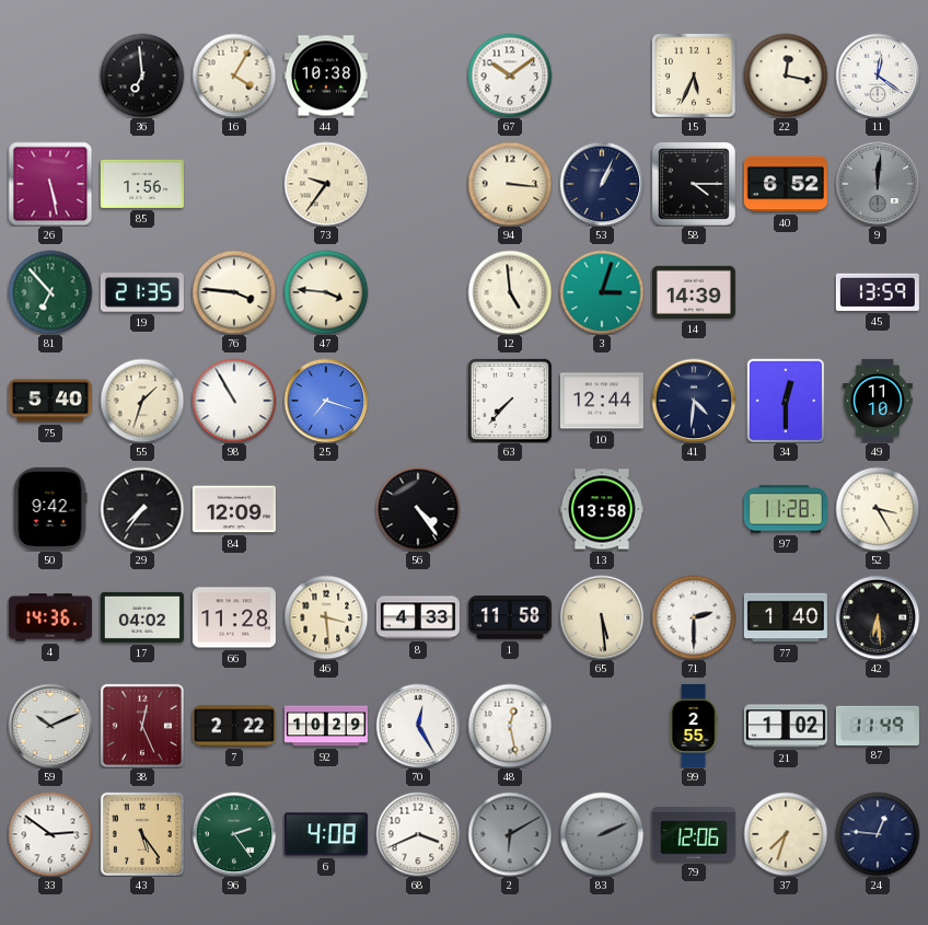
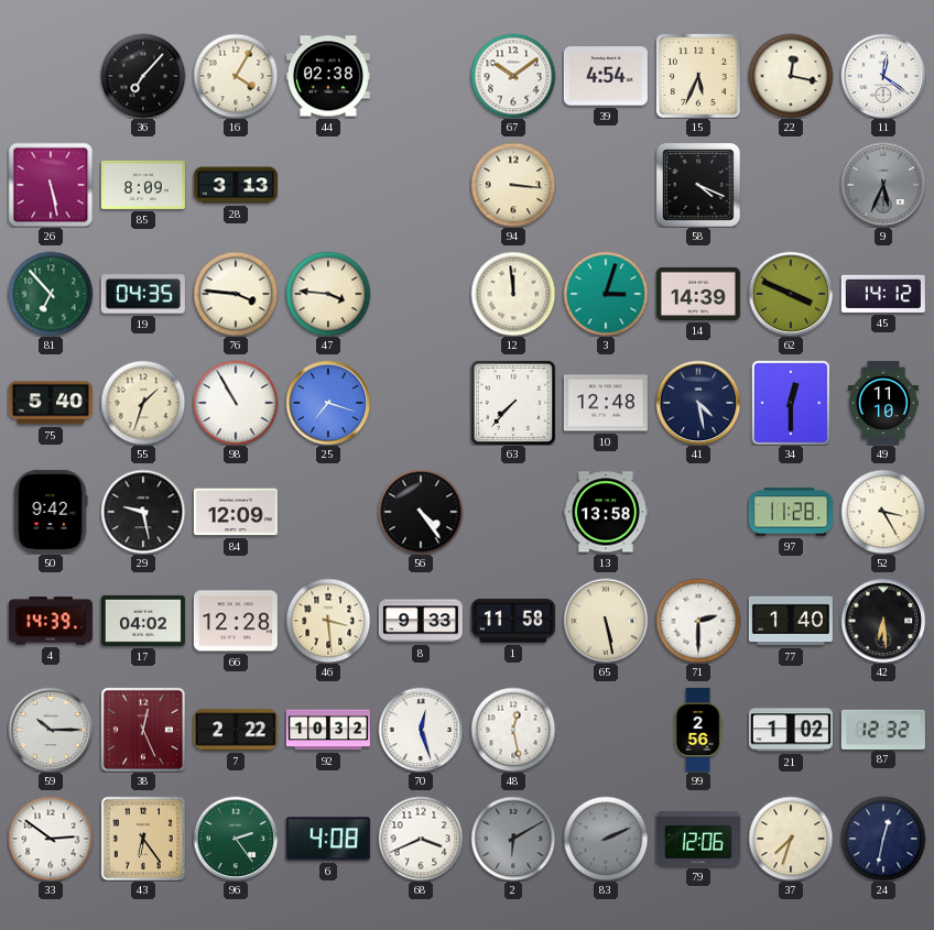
36: 6:59 -> 7:07 (143, 76)
44: 10:38 -> 02:38 (328, 76)
39: none -> 4:54 (606, 76)
85: 1:56 -> 8:09 (143, 185)
28: none -> 3:13 (236, 185)
73: 9:36 -> none (326, 184)
53: 1:04 -> none (602, 184)
58: 4:15 -> 4:19 (698, 185)
40: 6:52 -> none (786, 184)
9: 12:01 -> 5:34 (883, 185)
19: 21:35 -> 04:35 (143, 294)
12: 4:59 -> 11:59 (513, 294)
62: none -> 3:49 (791, 294)
45: 13:59 -> 14:12 (883, 294)
10: 12:44 -> 12:48 (606, 403)
41: 4:31 -> 4:28 (698, 403)
29: 7:36 -> 9:28 (143, 512)
4: 14:36 -> 14:39 (51, 621)
66: 11:28 -> 12:28 (236, 621)
8: 4:33 -> 9:33 (421, 621)
65: 5:29 -> 5:28 (606, 621)
59: 10:11 -> 10:15 (51, 730)
92: 10:29 -> 10:32 (328, 730)
70: 12:25 -> 12:27 (421, 730)
99: 2:55 -> 2:56 (698, 730)
87: 11:49 -> 12:32 (883, 729)
43: 5:24 -> 6:24 (143, 839)
24: 12:46 -> 12:32 (883, 839)
